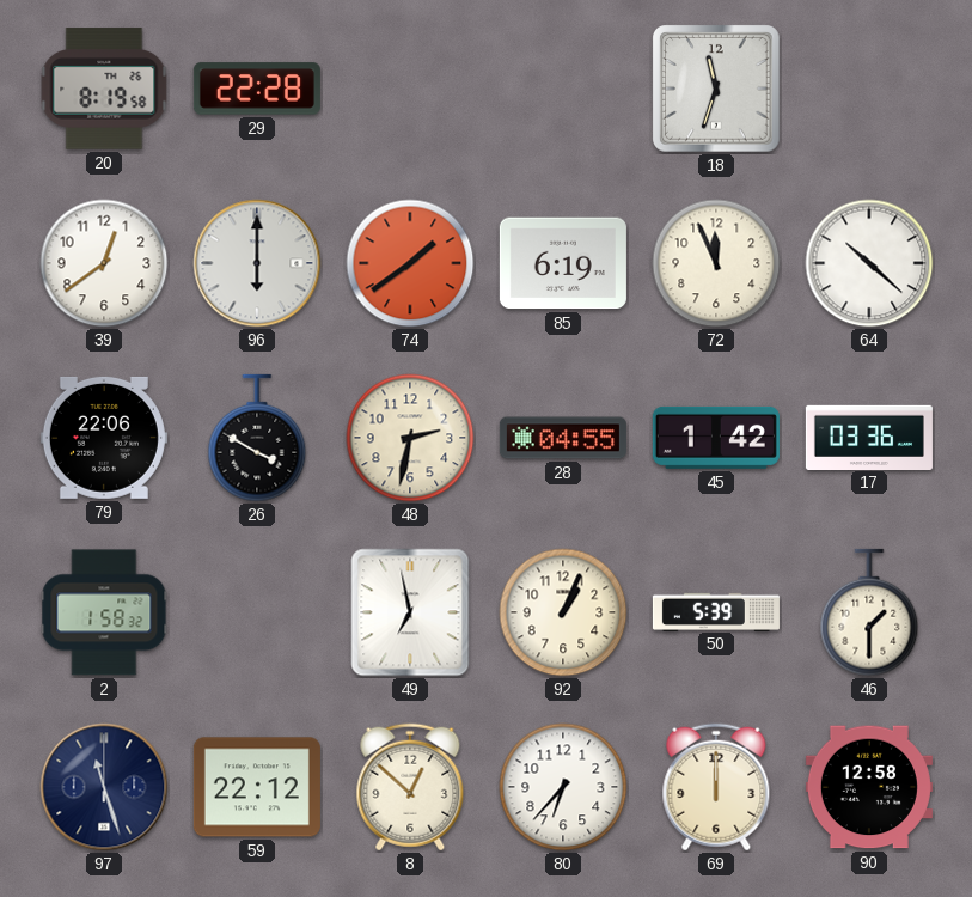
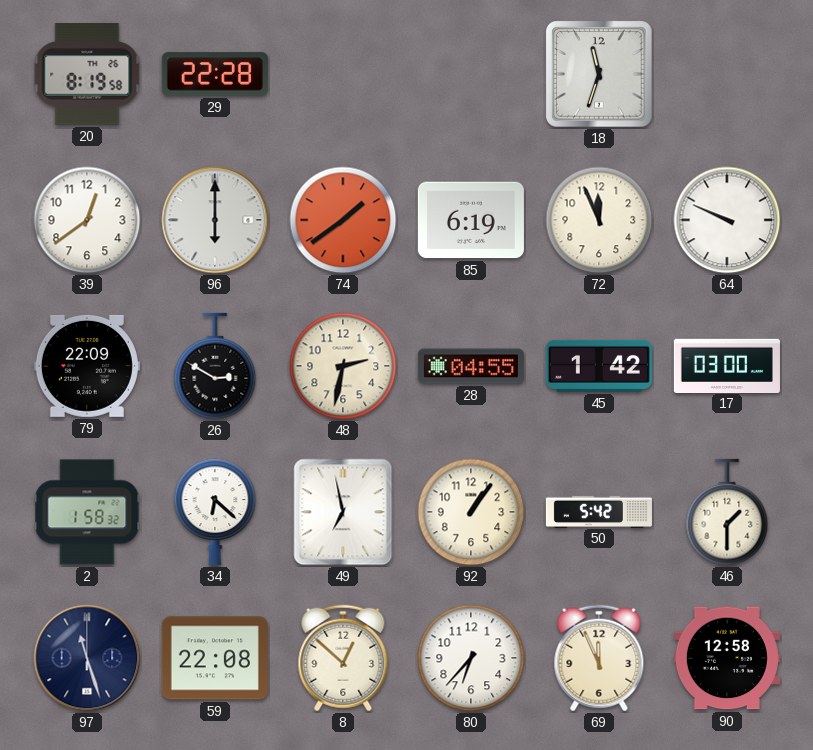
64: 10:22 -> 9:49 (727, 220)
79: 22:06 -> 22:09 (87, 366)
26: 3:50 -> 2:50 (215, 366)
17: 03:36 -> 03:00 (727, 365)
34: none -> 6:22 (215, 512)
92: 1:04 -> 1:06 (471, 512)
50: 5:39 -> 5:42 (599, 511)
59: 22:12 -> 22:08 (215, 658)
69: 12:00 -> 11:56 (599, 658)
